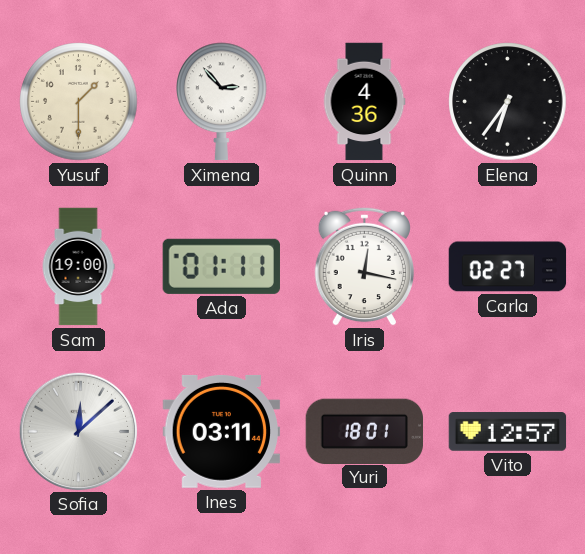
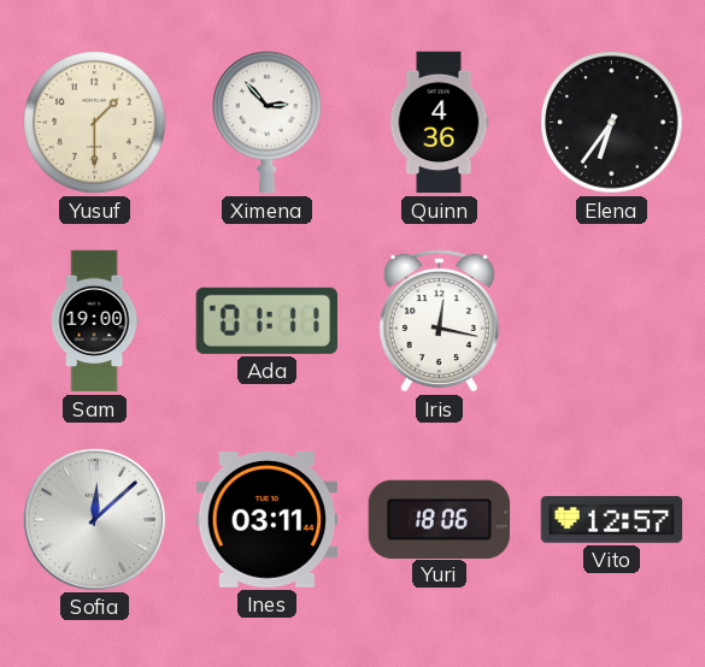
Carla: 02:27 -> none (508, 267)
Yuri: 18:01 -> 18:06 (439, 519)
